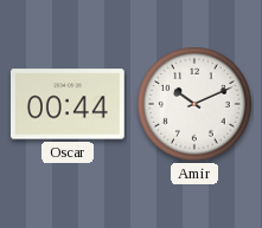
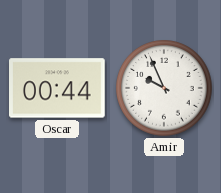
Amir: 10:11 -> 9:56 (164, 88)
